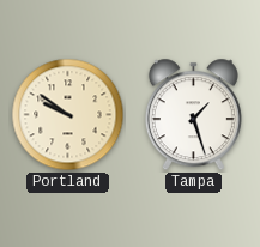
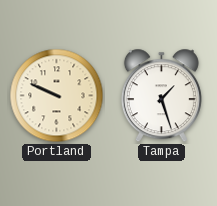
Portland: 9:51 -> 9:49 (57, 96)
